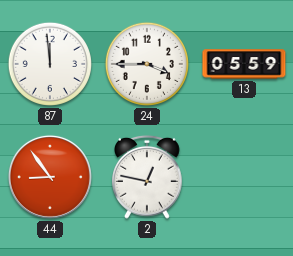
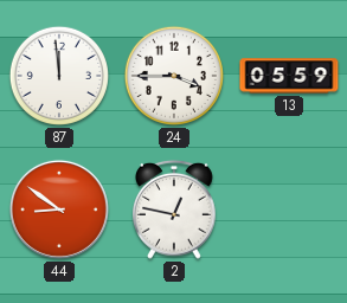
44: 8:54 -> 8:51 (59, 209)
